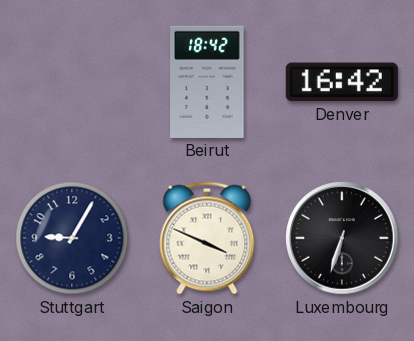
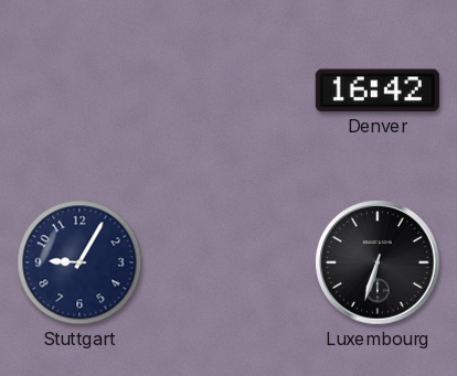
Beirut: 18:42 -> none (207, 82)
Saigon: 3:49 -> none (207, 238)
